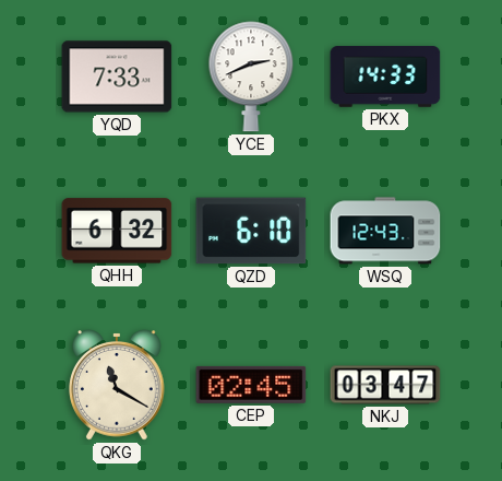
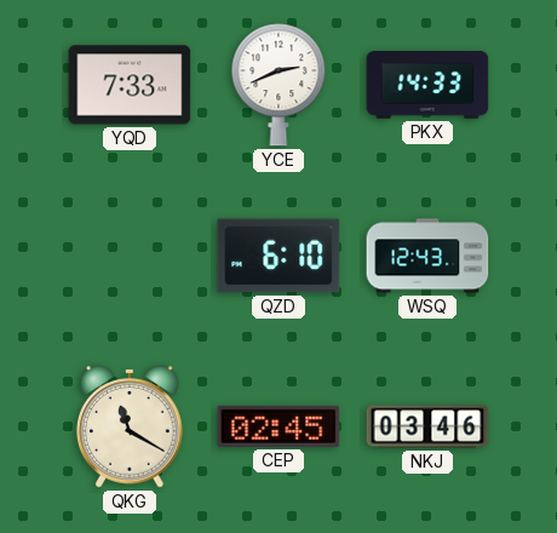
QHH: 6:32 -> none (117, 231)
NKJ: 03:47 -> 03:46 (427, 426)
